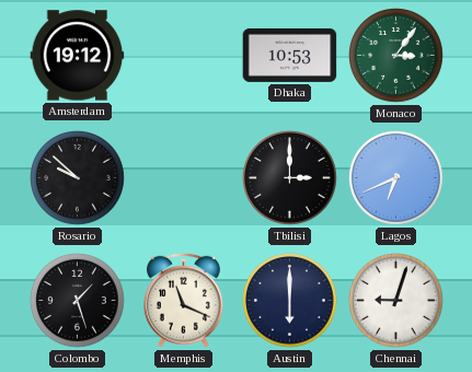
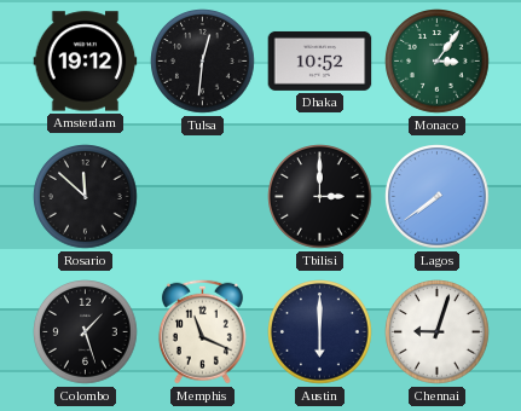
Tulsa: none -> 12:31 (203, 62)
Dhaka: 10:53 -> 10:52 (320, 60)
Rosario: 9:52 -> 11:52 (86, 197)
Lagos: 6:41 -> 7:39 (438, 197)
